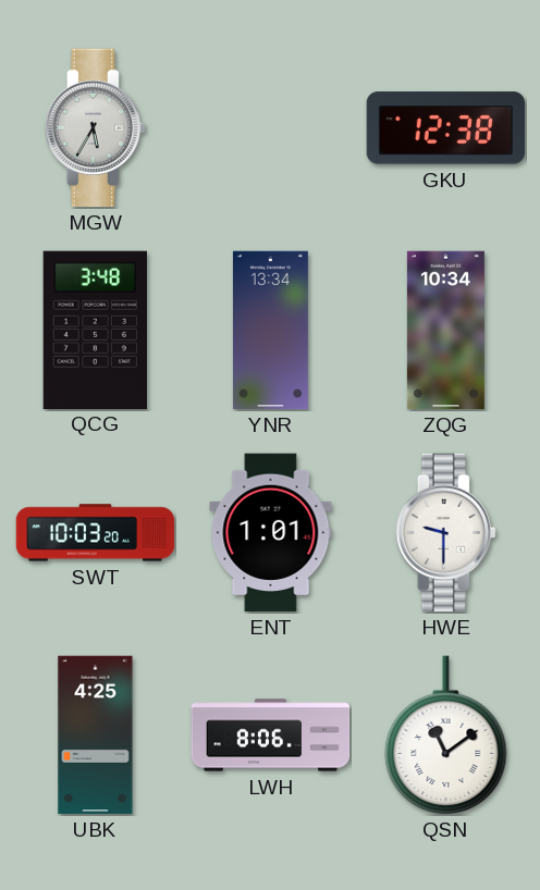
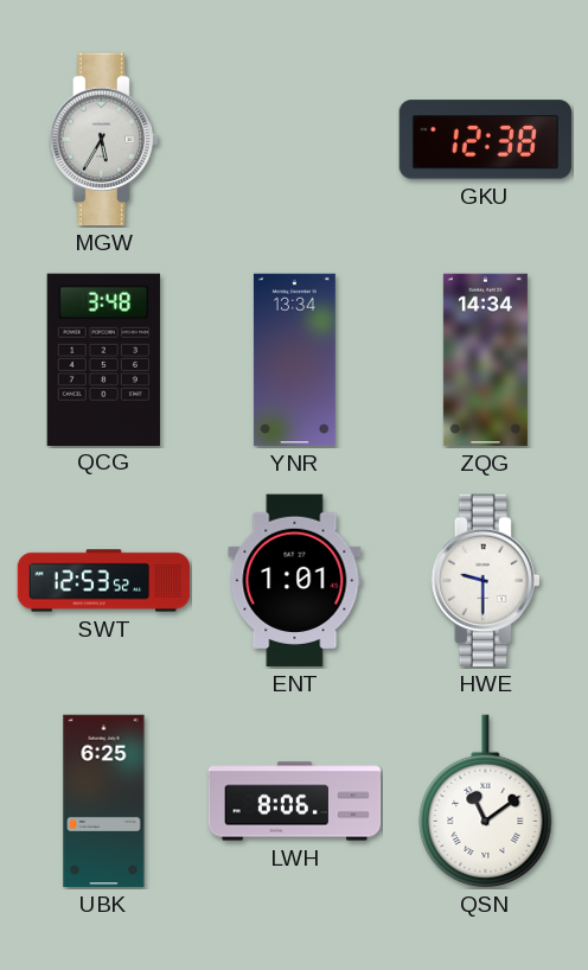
ZQG: 10:34 -> 14:34 (485, 360)
SWT: 10:03 -> 12:53 (104, 581)
UBK: 4:25 -> 6:25 (104, 802)
